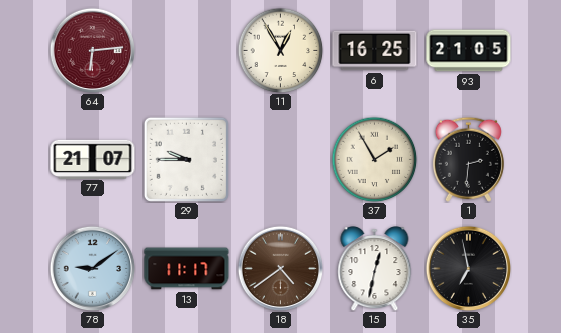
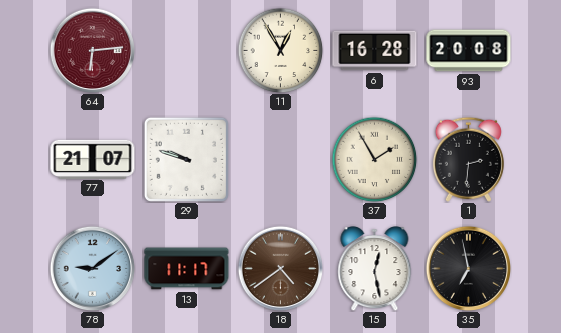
6: 16:25 -> 16:28 (375, 51)
93: 21:05 -> 20:08 (469, 51)
29: 9:45 -> 9:48 (186, 159)
15: 12:32 -> 12:28 (375, 269)
